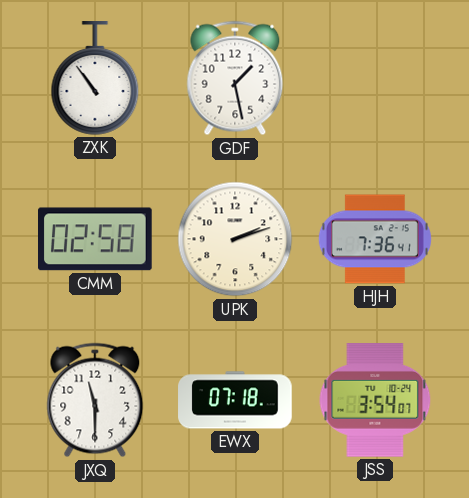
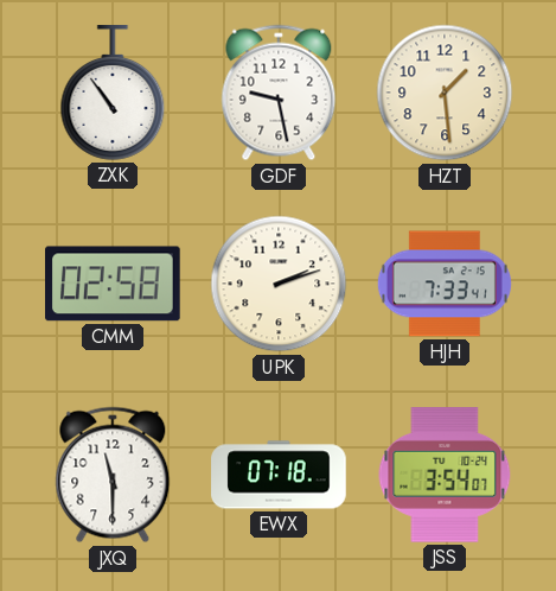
GDF: 1:28 -> 9:28 (279, 93)
HZT: none -> 1:29 (445, 93)
HJH: 7:36 -> 7:33 (445, 284)
